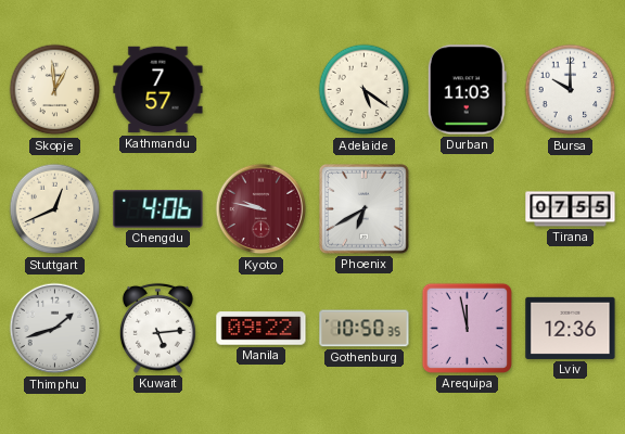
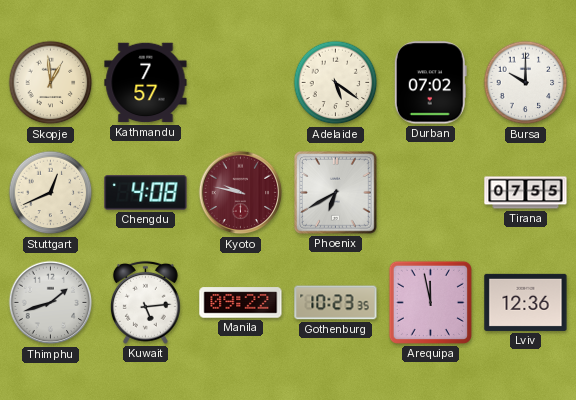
Durban: 11:03 -> 07:02 (430, 83)
Chengdu: 4:06 -> 4:08 (146, 193)
Gothenburg: 10:50 -> 10:23 (336, 303)
